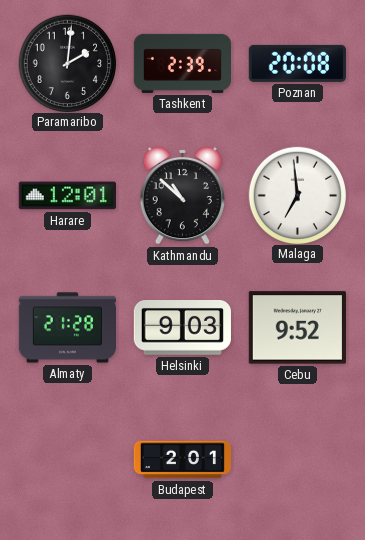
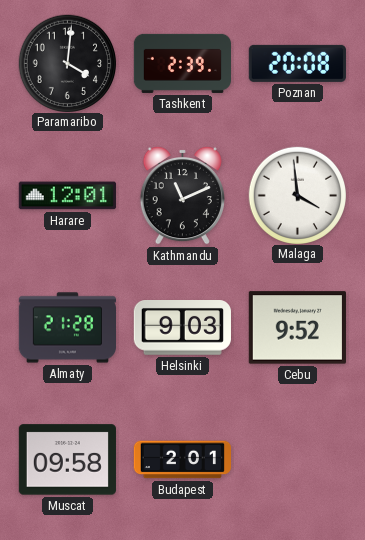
Paramaribo: 2:01 -> 4:01 (67, 63)
Kathmandu: 10:52 -> 11:11 (182, 195)
Malaga: 6:59 -> 3:59 (297, 195)
Muscat: none -> 09:58 (67, 460)
